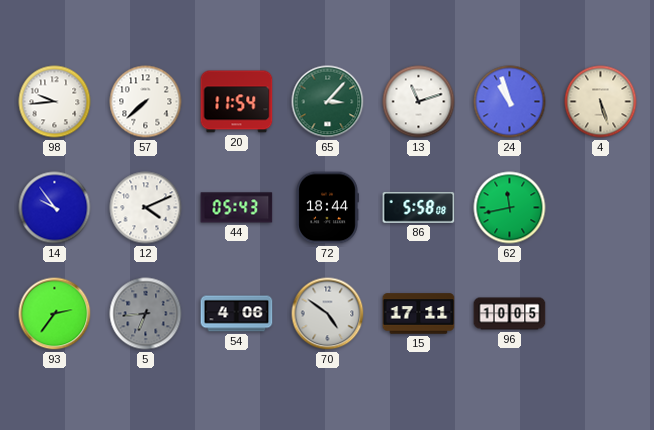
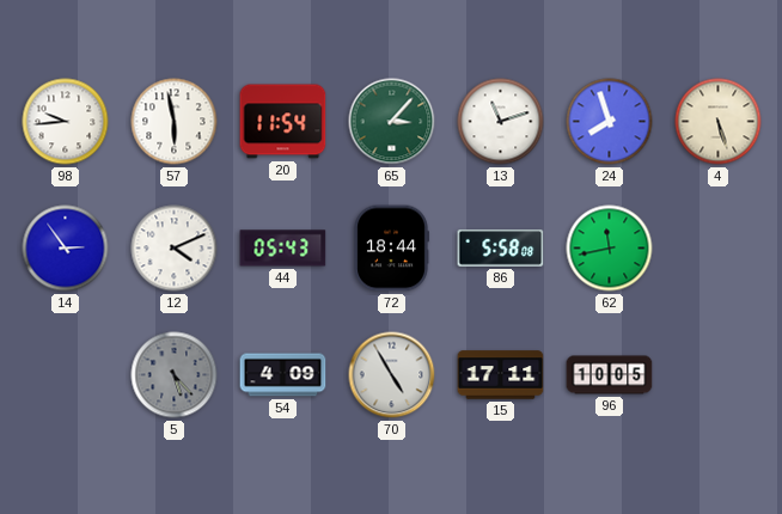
57: 7:38 -> 5:58 (175, 122)
24: 10:57 -> 7:57 (610, 122)
14: 9:54 -> 2:54 (66, 249)
93: 2:36 -> none (55, 314)
5: 6:44 -> 5:23 (175, 375)
54: 4:06 -> 4:09 (283, 375)
70: 4:51 -> 4:55 (392, 375)
